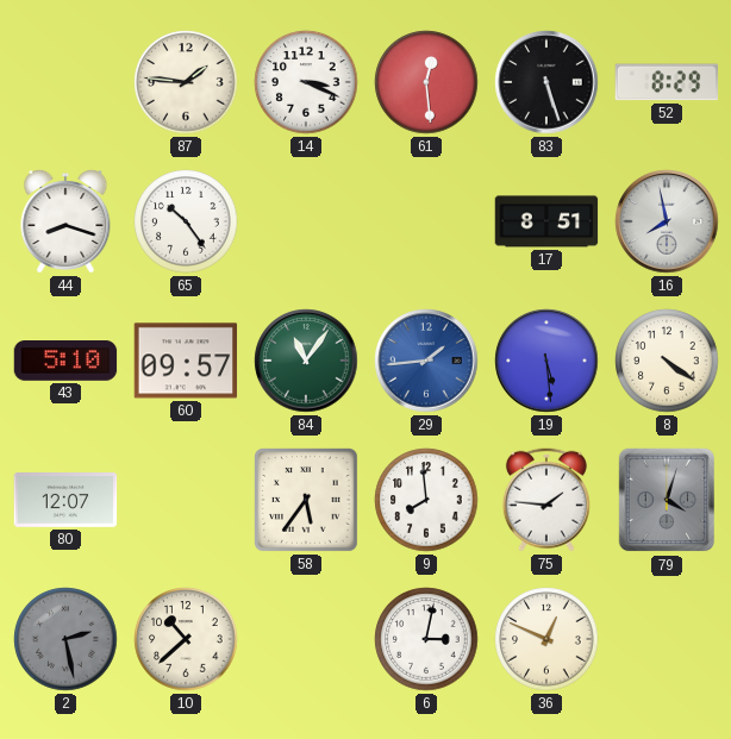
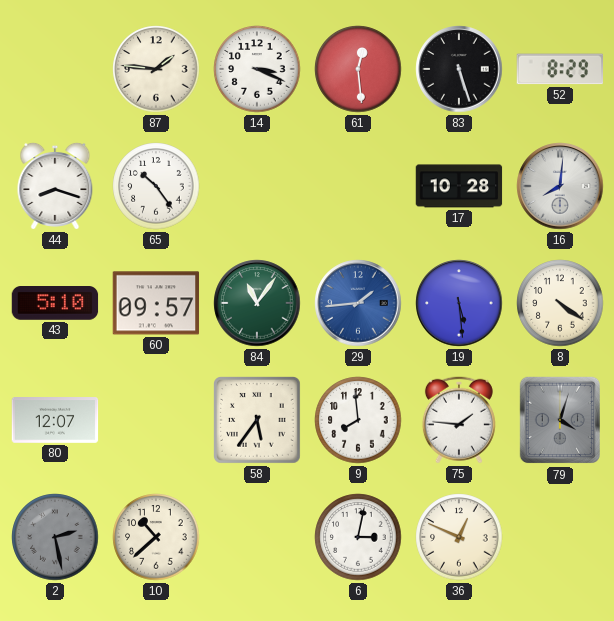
17: 8:51 -> 10:28 (459, 186)
16: 7:58 -> 8:01 (560, 186)
